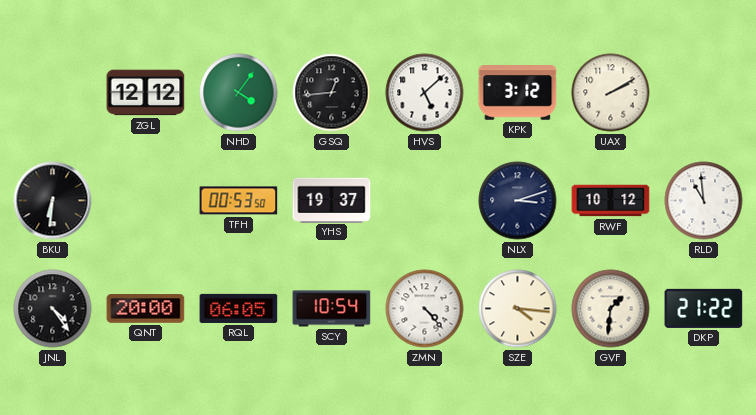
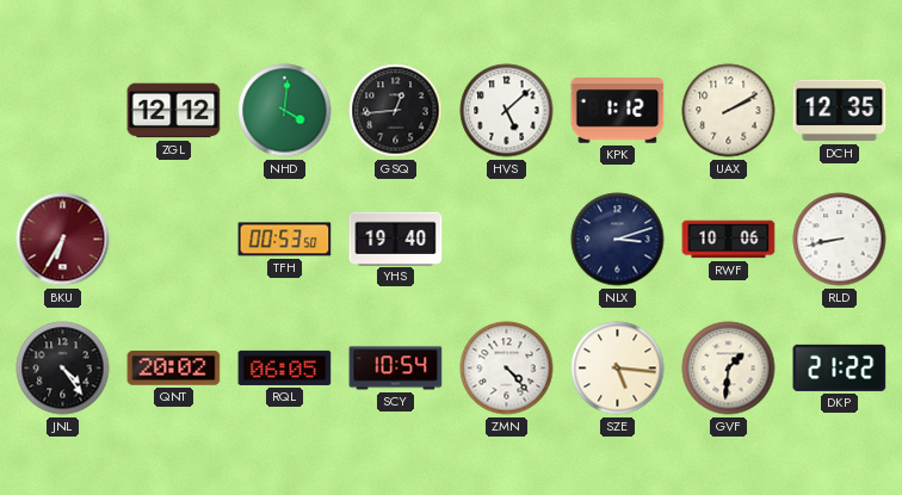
NHD: 4:06 -> 4:01 (285, 111)
KPK: 3:12 -> 1:12 (618, 111)
DCH: none -> 12:35 (840, 111)
BKU: 6:31 -> 6:35 (63, 240)
BKU dial: black -> burgundy (63, 240)
YHS: 19:37 -> 19:40 (396, 239)
RWF: 10:12 -> 10:06 (729, 240)
RLD: 10:59 -> 8:43 (840, 240)
QNT: 20:00 -> 20:02 (174, 369)
SZE: 4:16 -> 5:16 (618, 369)
